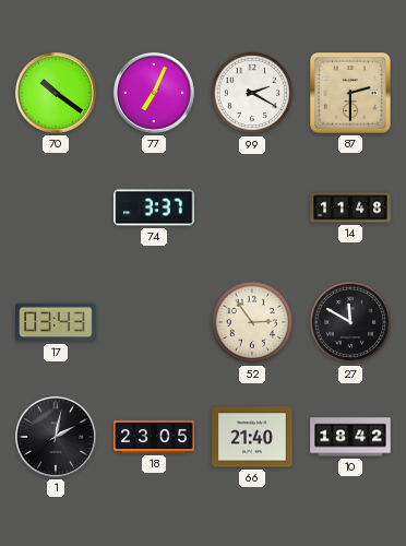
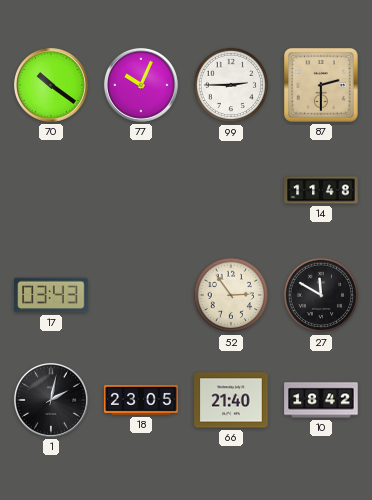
77: 7:04 -> 10:04 (141, 85)
99: 2:20 -> 2:45 (231, 85)
74: 3:37 -> none (154, 207)
